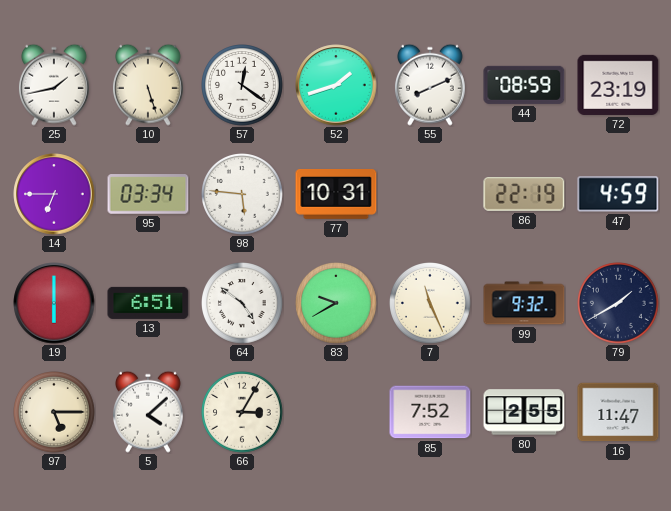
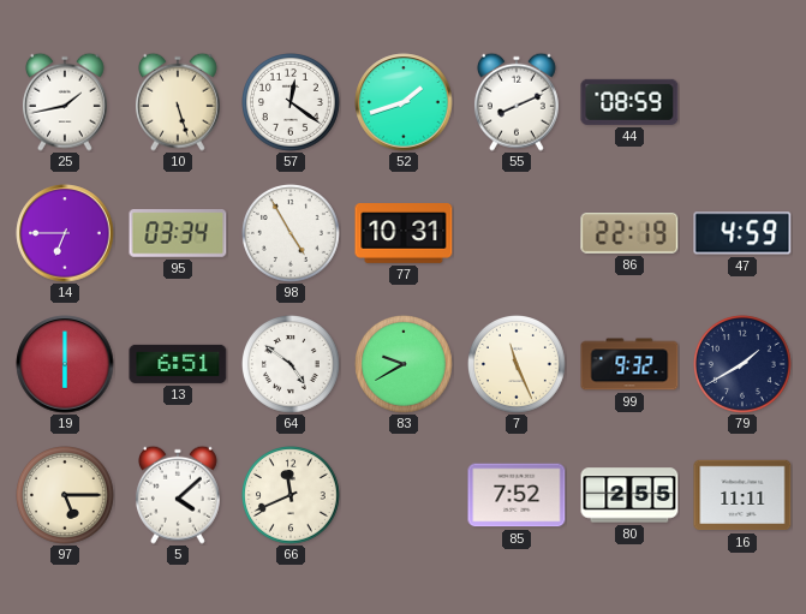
72: 23:19 -> none (618, 85)
98: 5:46 -> 4:55 (292, 234)
66: 3:05 -> 11:41 (292, 496)
16: 11:47 -> 11:11 (742, 495)
